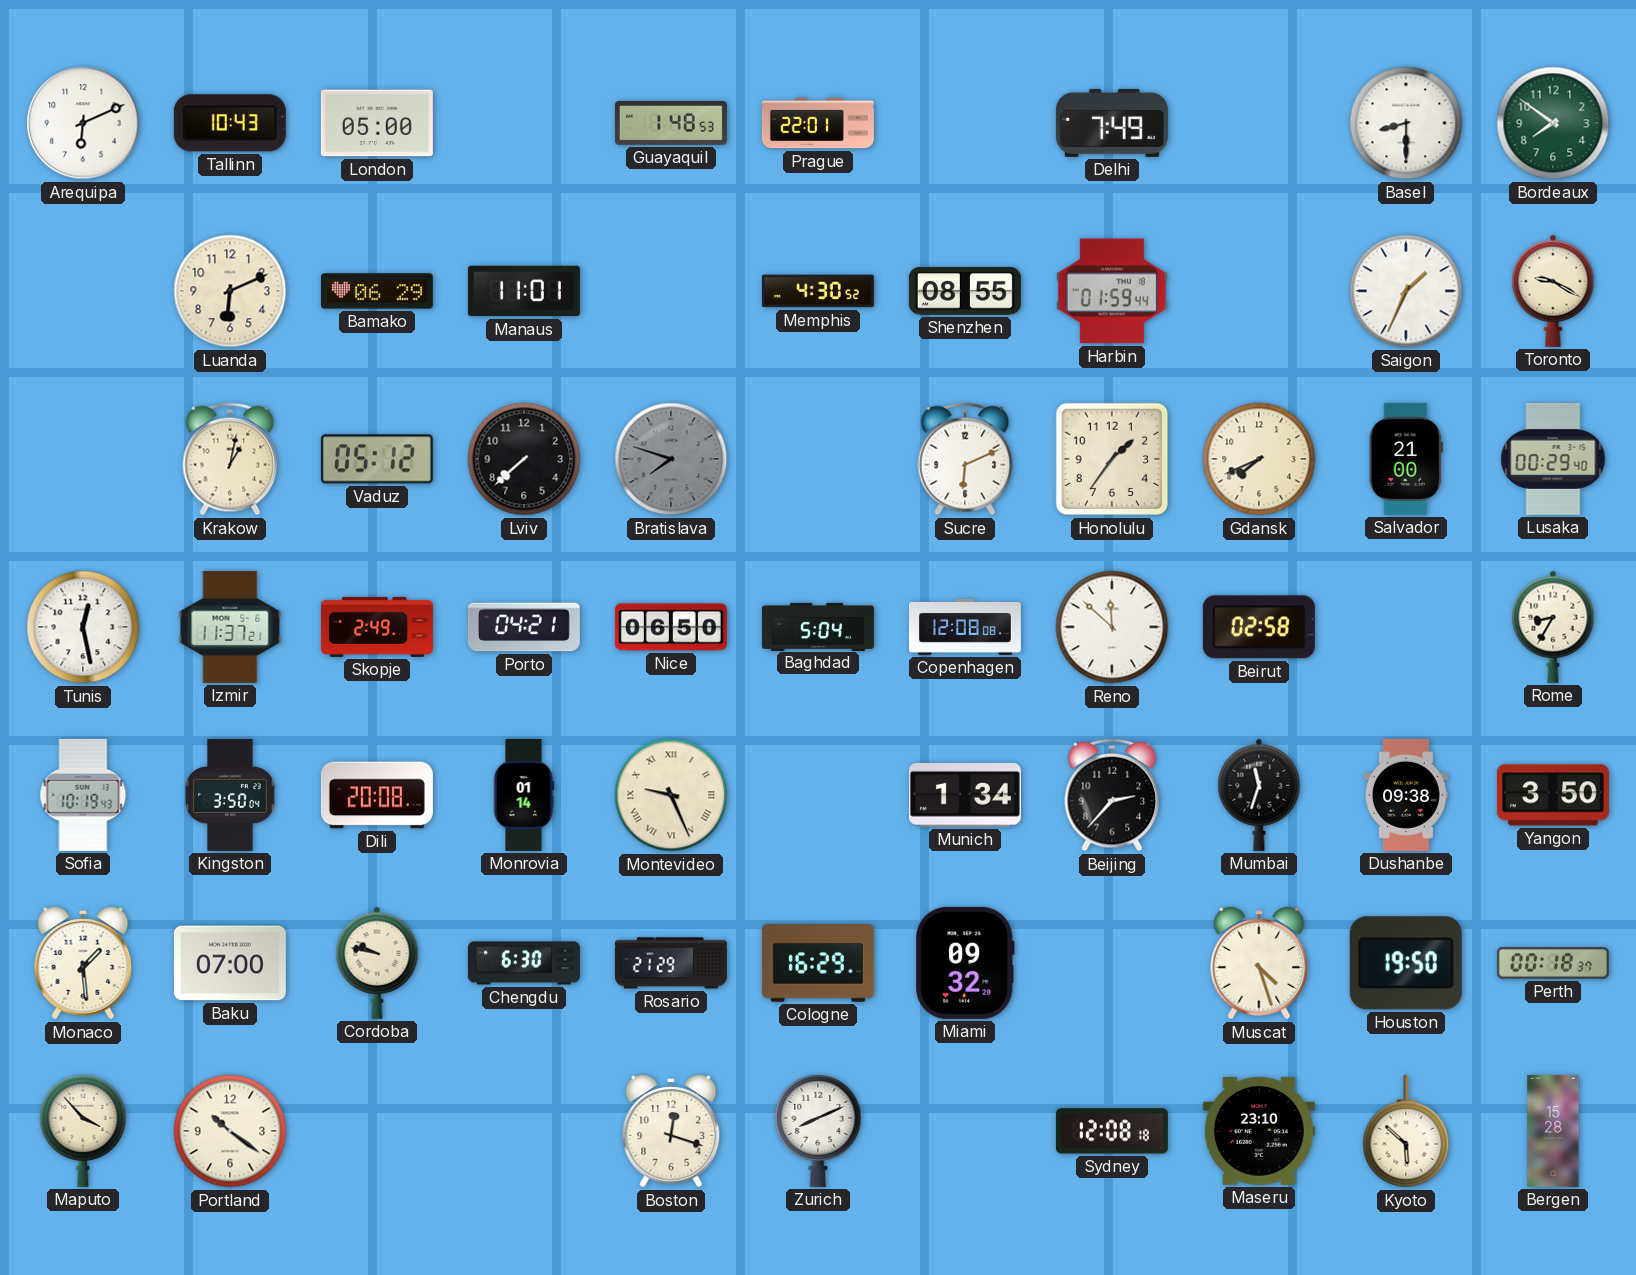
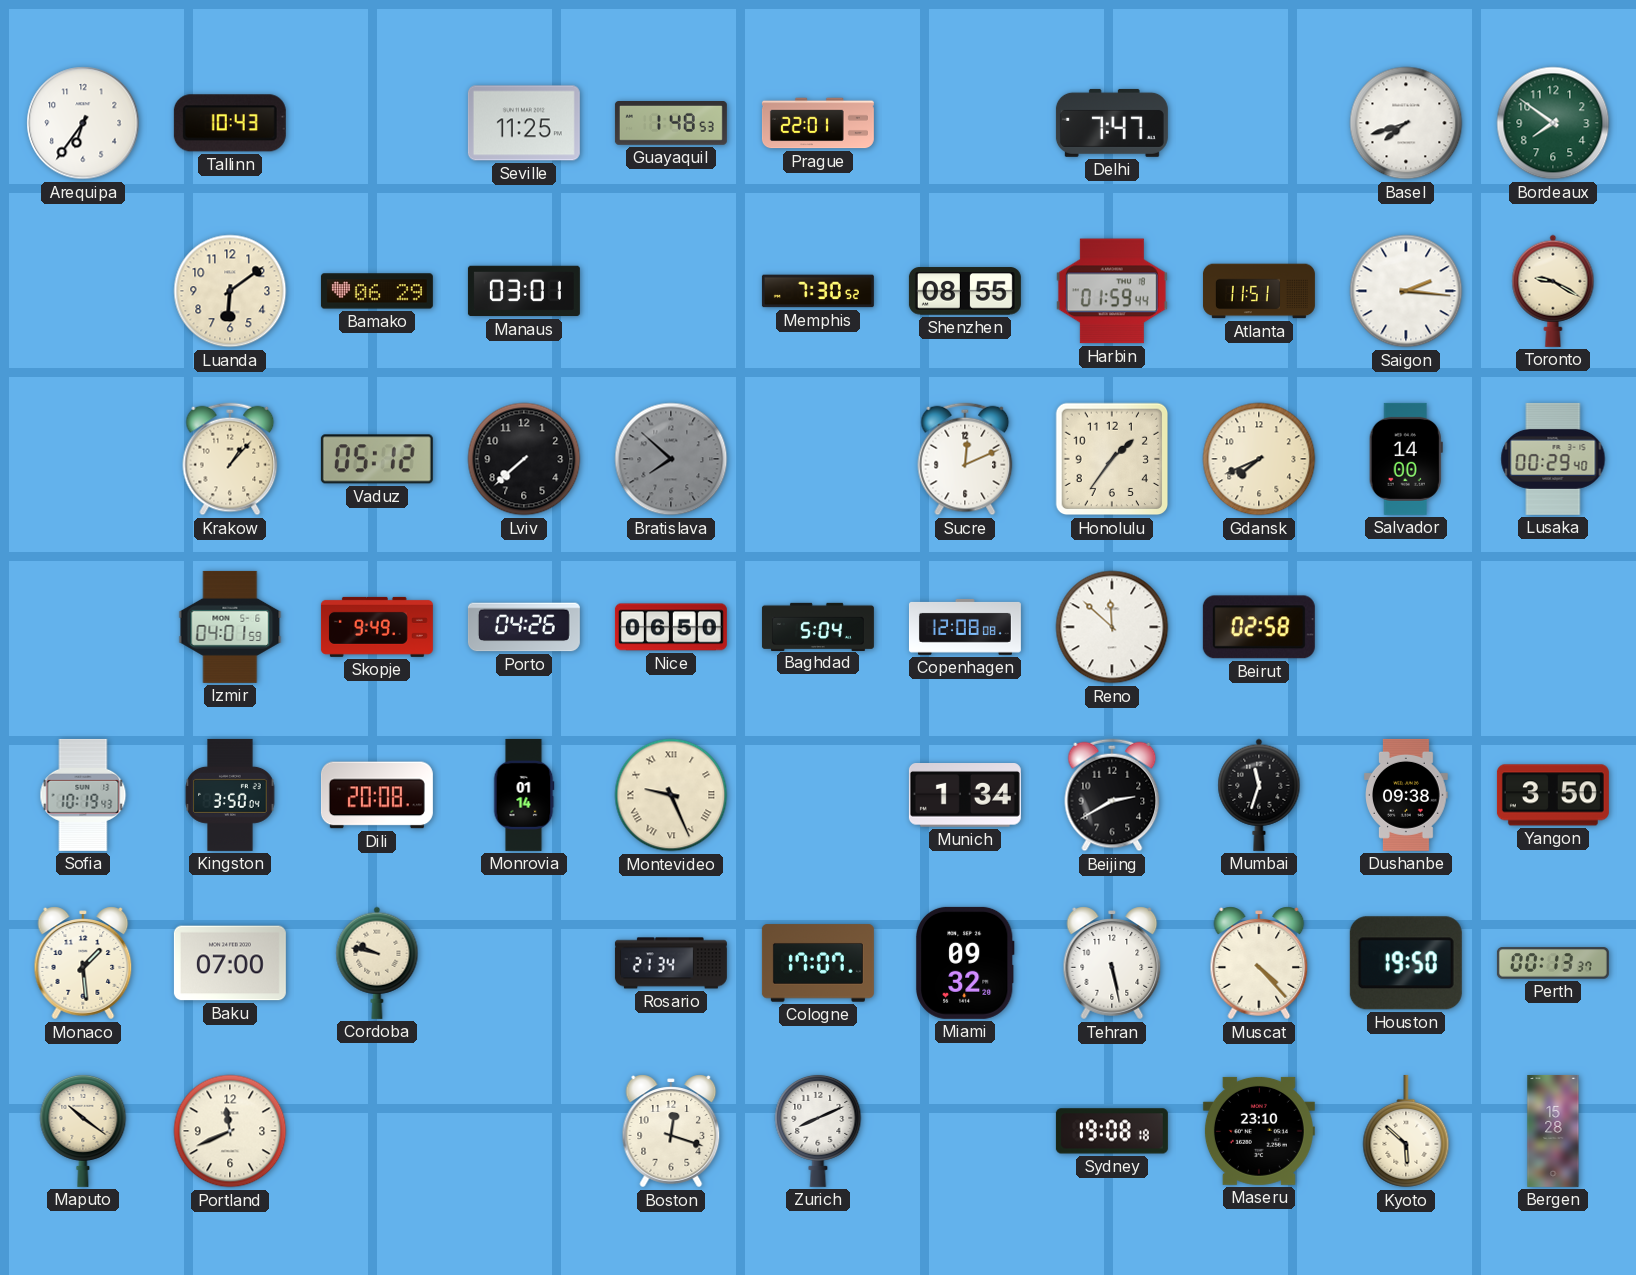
Arequipa: 6:11 -> 6:36 (83, 123)
London: 05:00 -> none (377, 123)
Seville: none -> 11:25 (524, 123)
Delhi: 7:49 -> 7:47 (1112, 123)
Basel: 8:30 -> 7:42 (1406, 123)
Luanda: 6:11 -> 6:09 (230, 291)
Manaus: 11:01 -> 03:01 (524, 291)
Memphis: 4:30 -> 7:30 (818, 291)
Atlanta: none -> 11:51 (1259, 291)
Saigon: 1:34 -> 2:16 (1406, 291)
Krakow: 1:02 -> 1:07 (230, 459)
Bratislava: 7:48 -> 7:52 (671, 459)
Sucre: 6:11 -> 12:11 (965, 459)
Salvador: 21:00 -> 14:00 (1406, 459)
Tunis: 12:28 -> none (83, 627)
Izmir: 11:37 -> 04:01 (230, 627)
Skopje: 2:49 -> 9:49 (377, 627)
Porto: 04:21 -> 04:26 (524, 627)
Rome: 8:35 -> none (1553, 627)
Beijing: 2:37 -> 2:40 (1112, 795)
Chengdu: 6:30 -> none (524, 963)
Rosario: 21:29 -> 21:34 (671, 963)
Cologne: 16:29 -> 17:07 (818, 963)
Tehran: none -> 5:28 (1112, 963)
Muscat: 4:27 -> 4:23 (1259, 963)
Perth: 00:18 -> 00:13 (1553, 963)
Maputo: 3:53 -> 10:21 (83, 1130)
Portland: 10:21 -> 11:41 (230, 1131)
Sydney: 12:08 -> 19:08 (1112, 1131)
